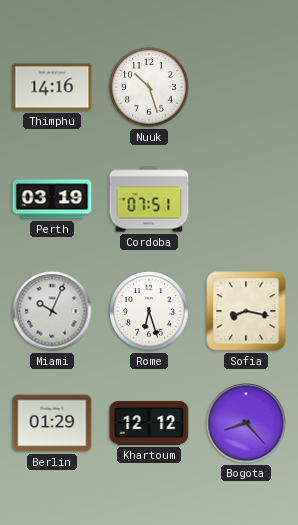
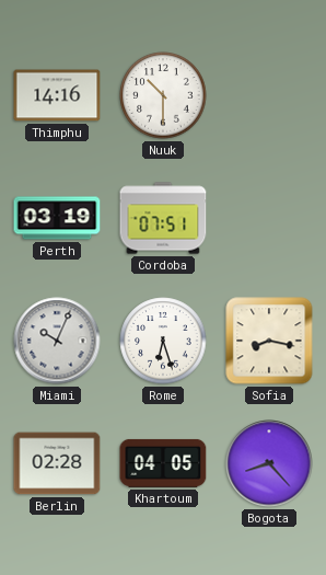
Nuuk: 10:27 -> 10:30 (163, 95)
Berlin: 01:29 -> 02:28 (57, 463)
Khartoum: 12:12 -> 04:05 (163, 463)
